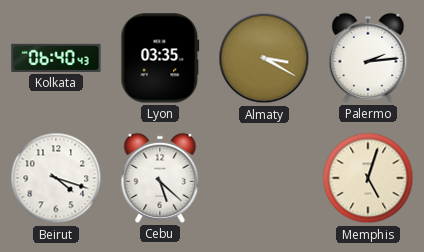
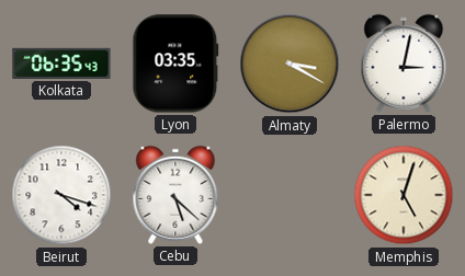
Kolkata: 06:40 -> 06:35 (61, 64)
Palermo: 2:14 -> 3:02 (404, 64)
